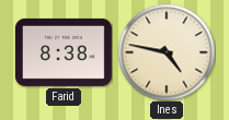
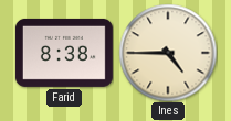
Ines: 4:47 -> 4:45 (168, 53)
